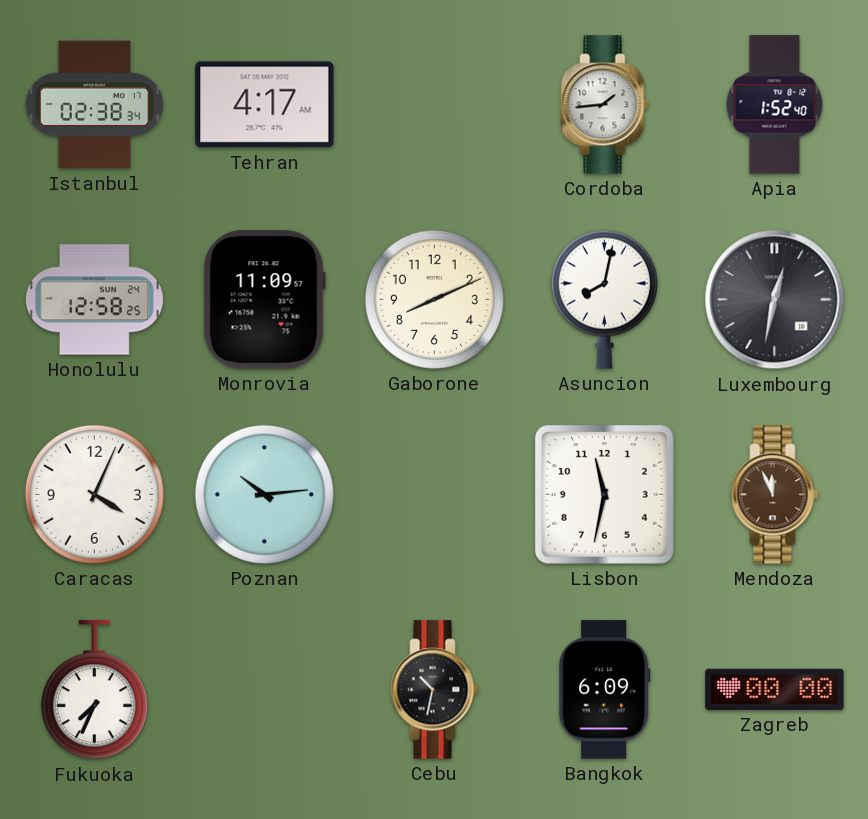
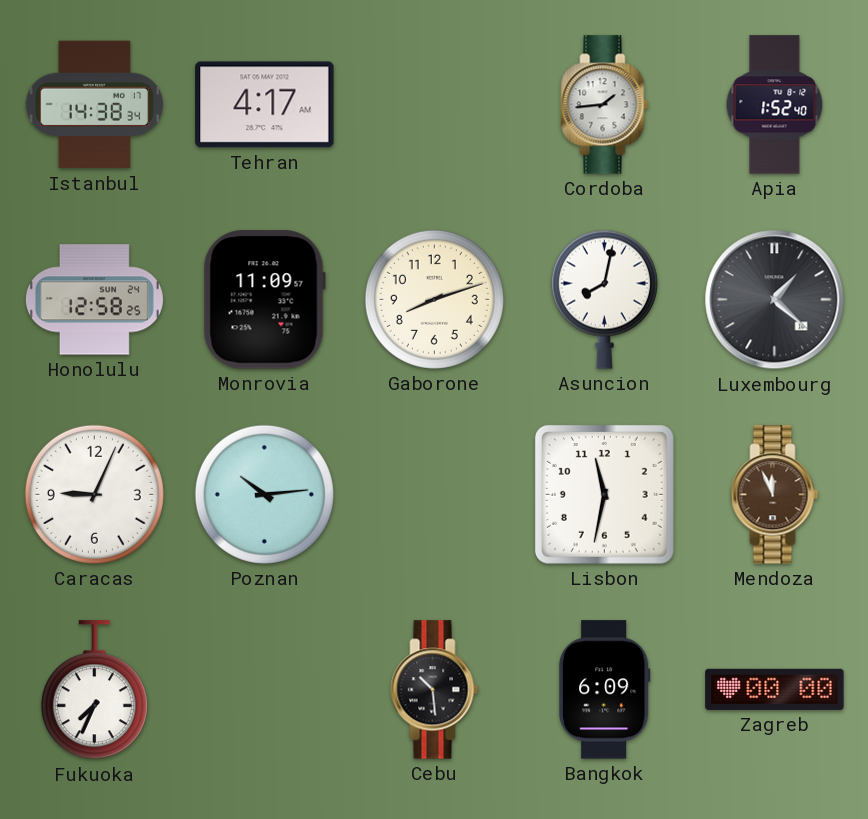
Istanbul: 02:38 -> 14:38 (94, 105)
Gaborone: 8:11 -> 8:12 (434, 299)
Luxembourg: 12:32 -> 1:22 (775, 300)
Caracas: 4:04 -> 9:04 (94, 494)
Cebu: 10:32 -> 10:29 (435, 690)
